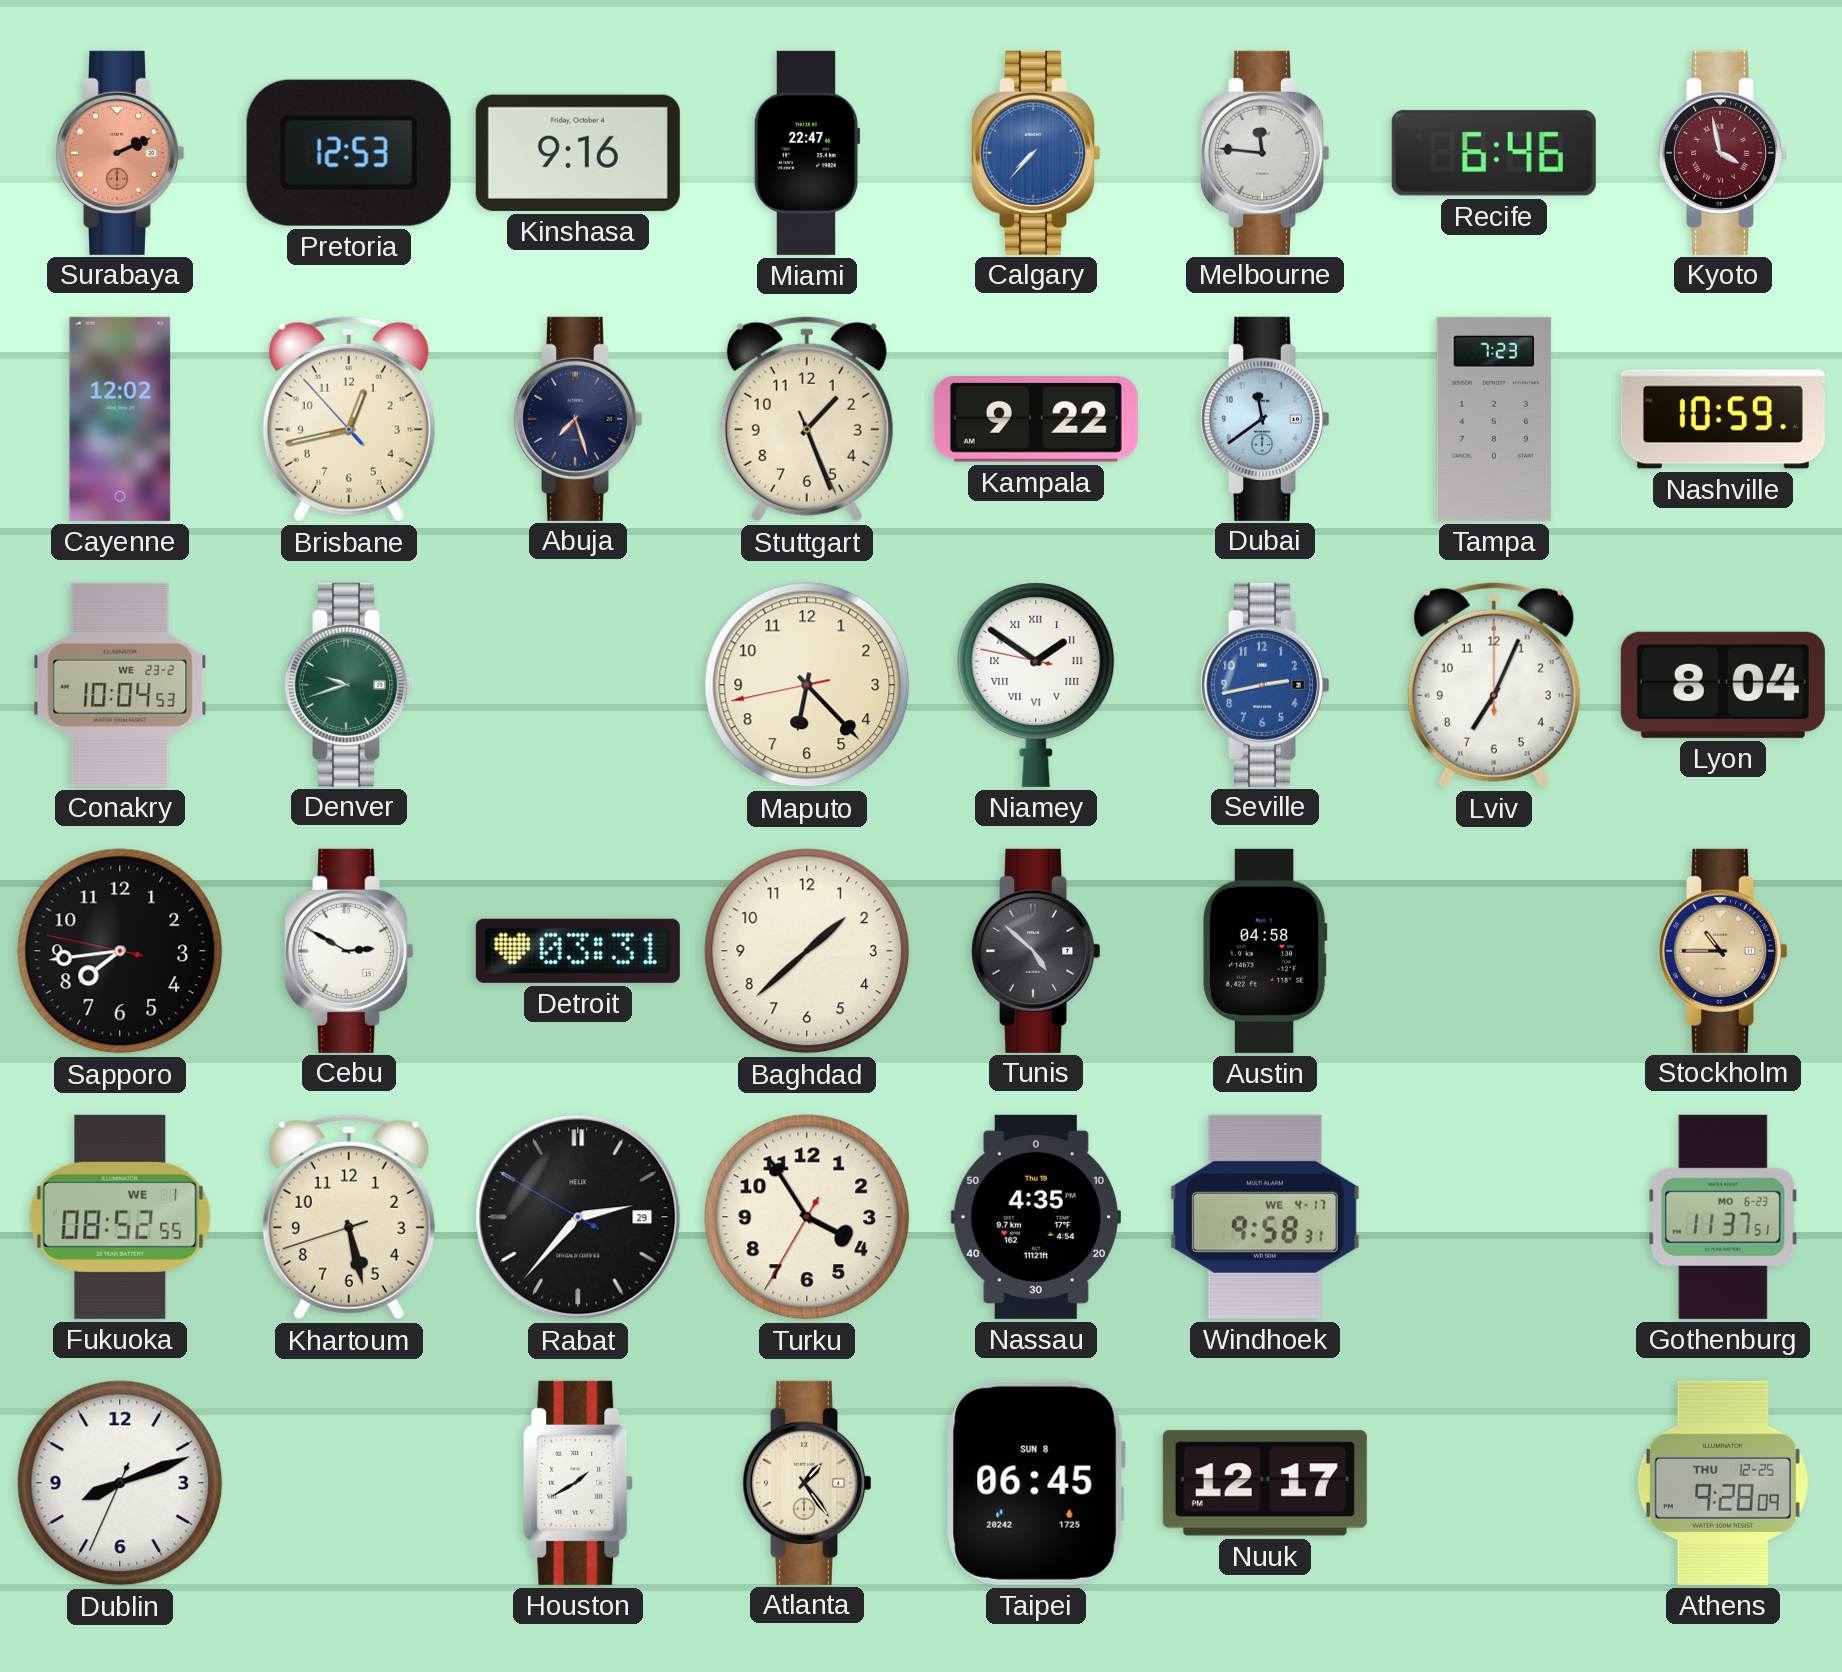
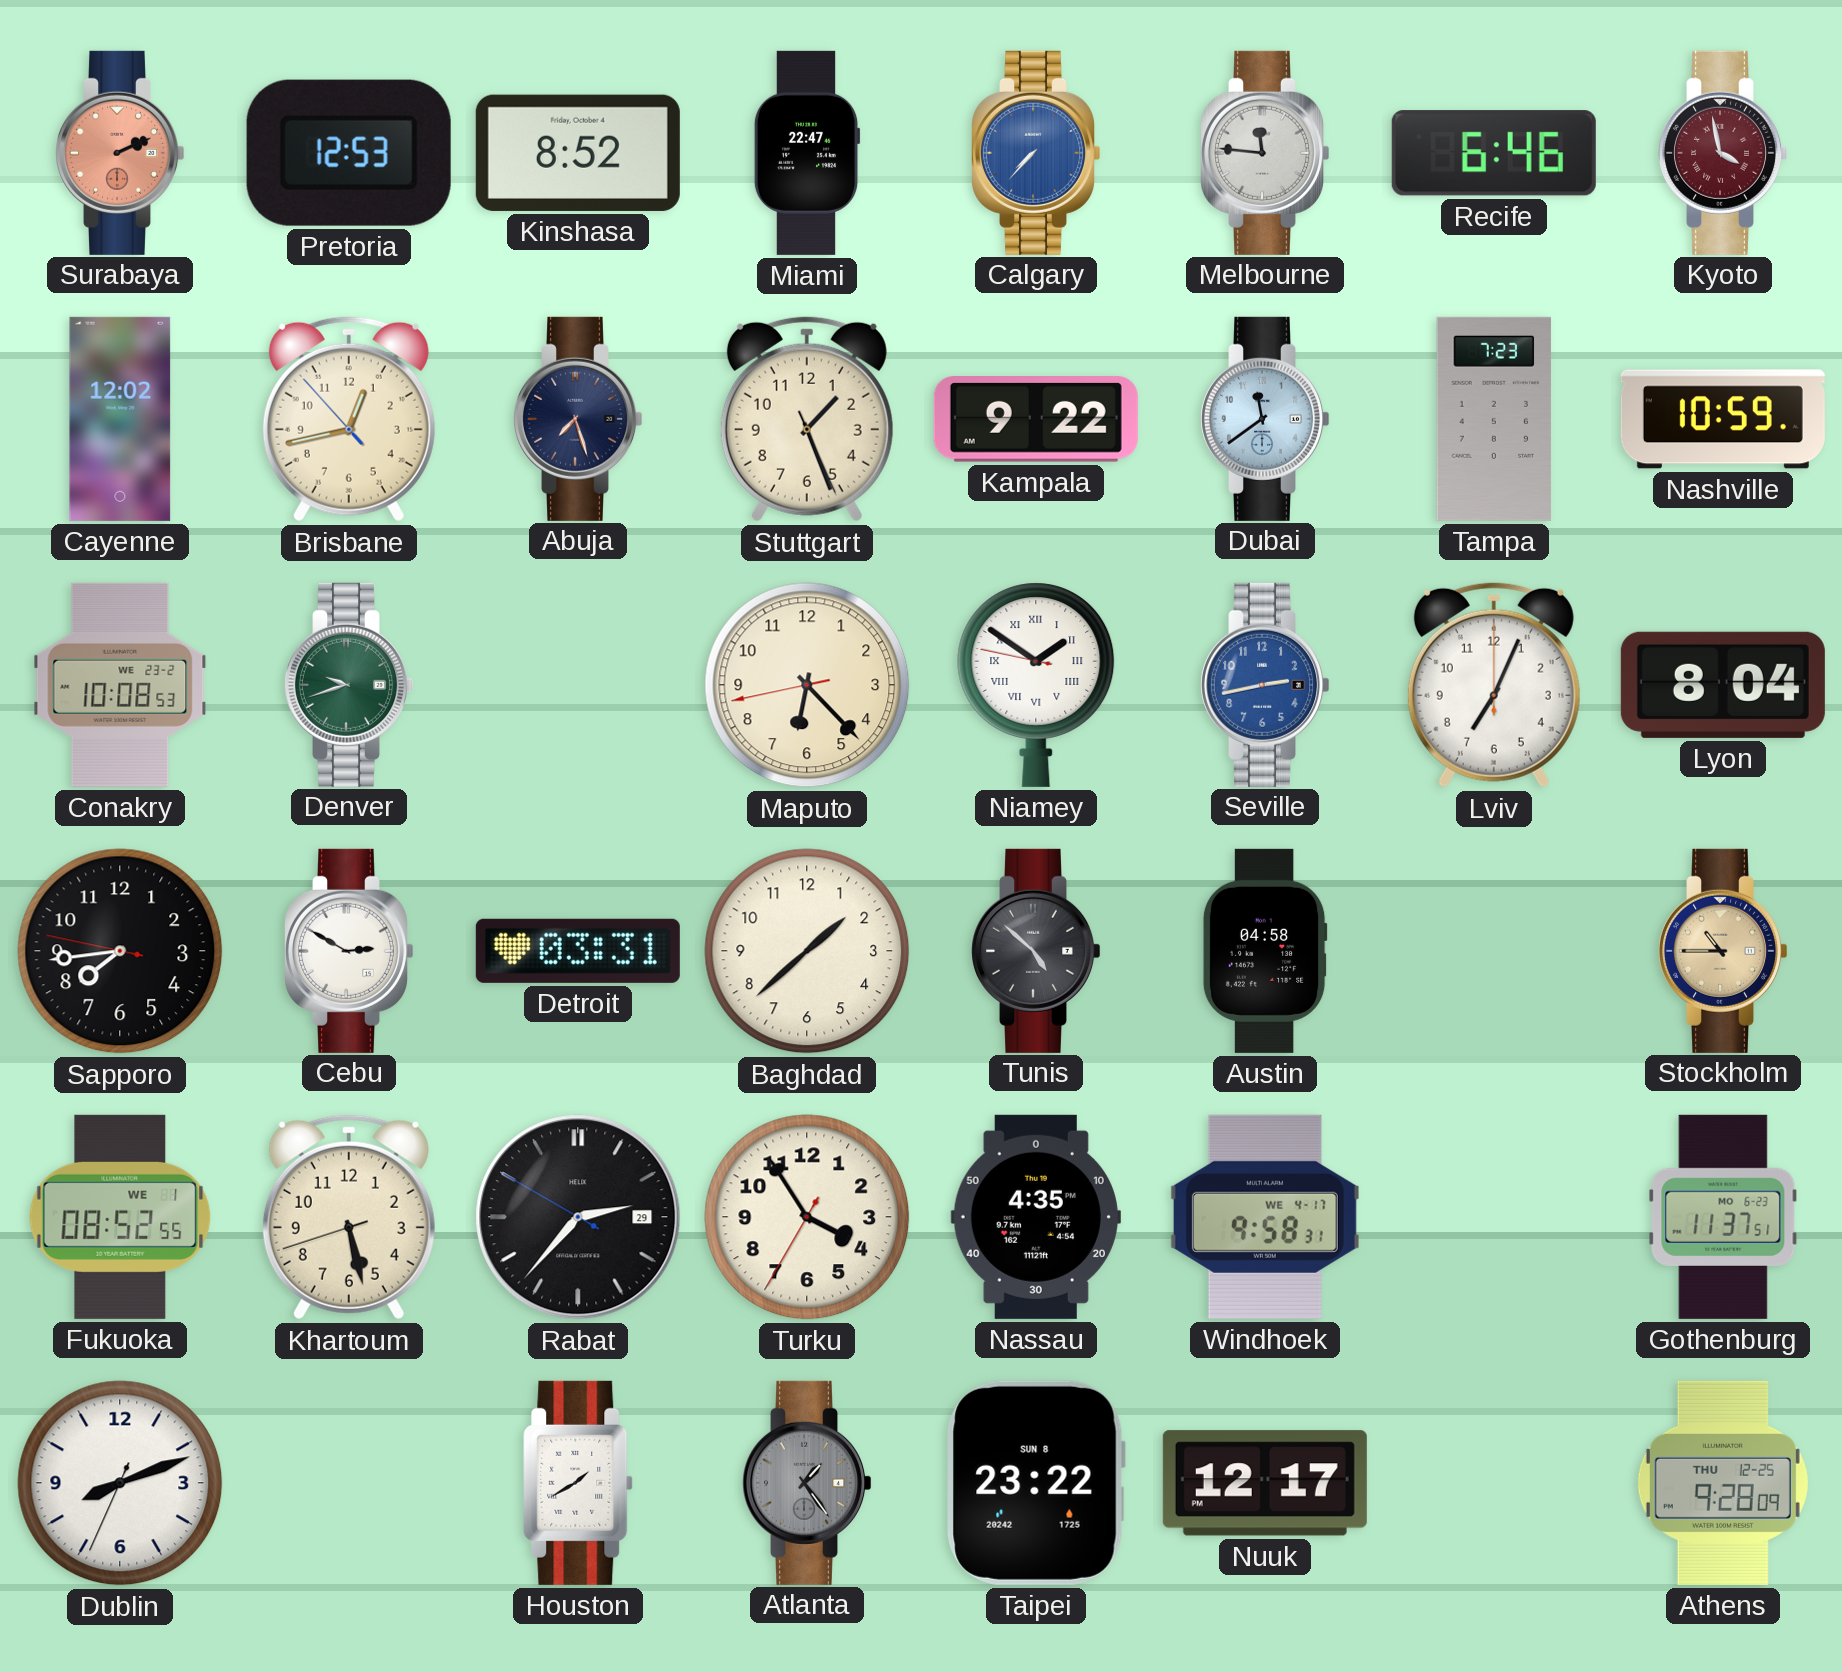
Kinshasa: 9:16 -> 8:52 (578, 153)
Conakry: 10:04 -> 10:08 (120, 685)
Atlanta dial: cream -> grey (808, 1483)
Taipei: 06:45 -> 23:22 (1036, 1483)
